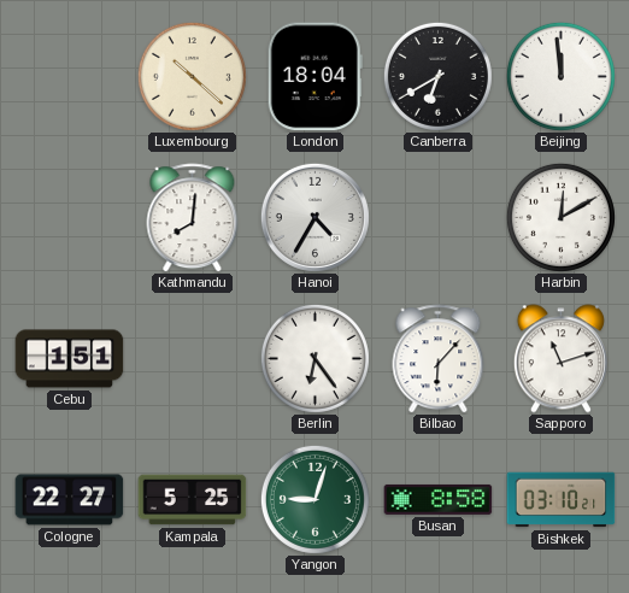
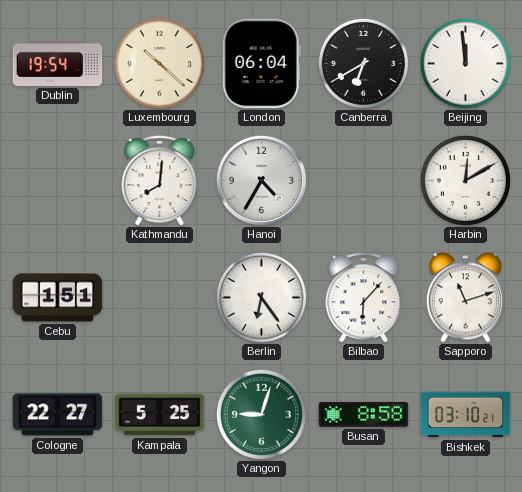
Dublin: none -> 19:54 (58, 63)
London: 18:04 -> 06:04 (261, 64)
